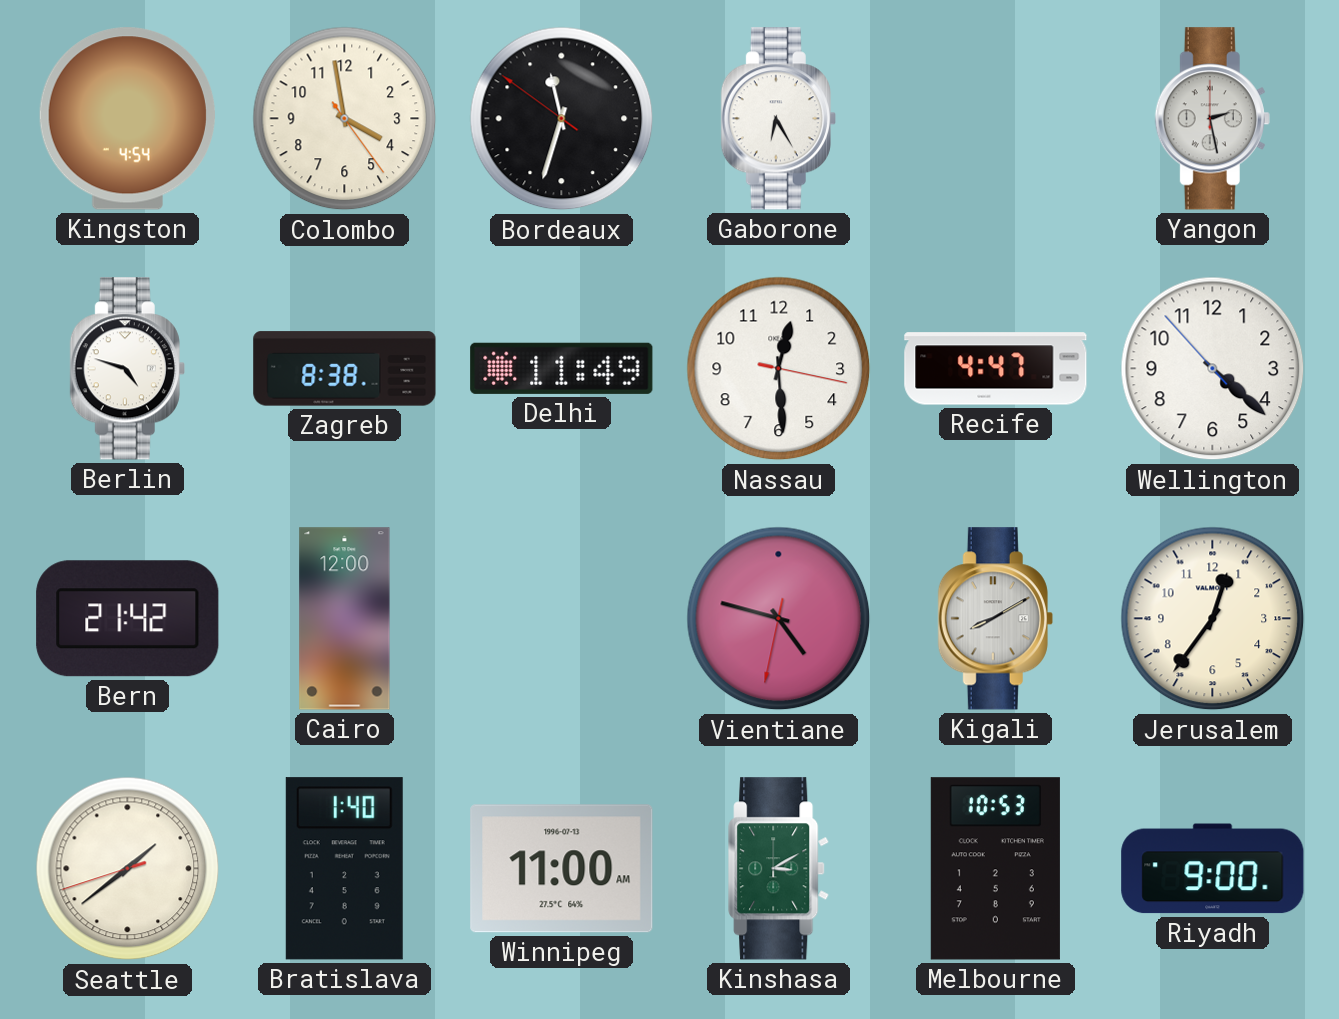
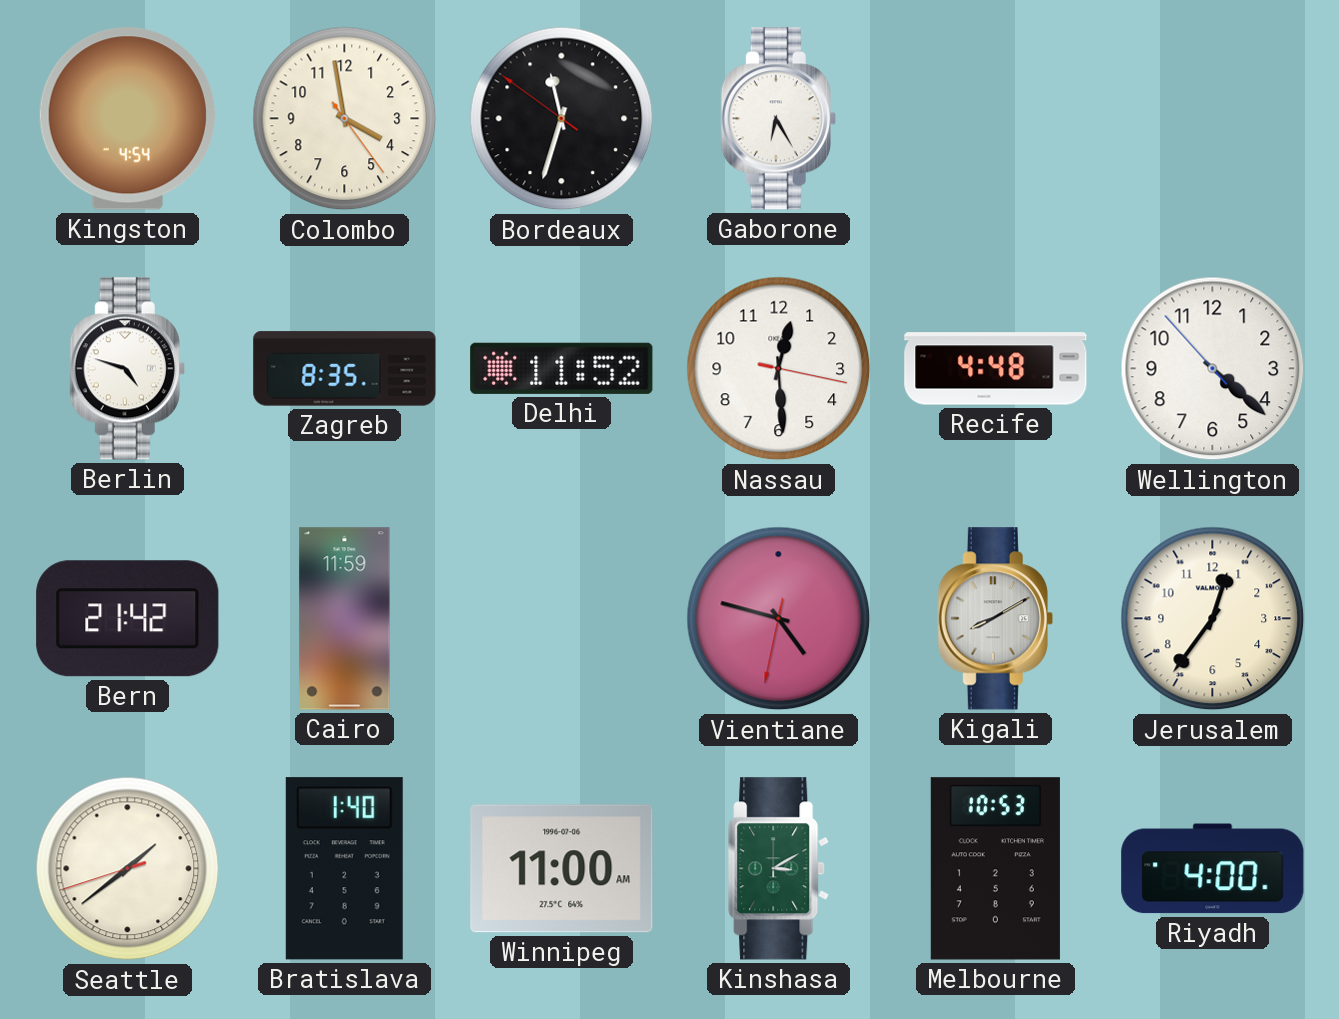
Yangon: 2:28 -> none (1212, 119)
Zagreb: 8:38 -> 8:35 (345, 369)
Delhi: 11:49 -> 11:52 (562, 368)
Recife: 4:47 -> 4:48 (996, 369)
Cairo: 12:00 -> 11:59 (345, 619)
Winnipeg date: 1996-07-13 -> 1996-07-06 (562, 869)
Riyadh: 9:00 -> 4:00 (1213, 869)
